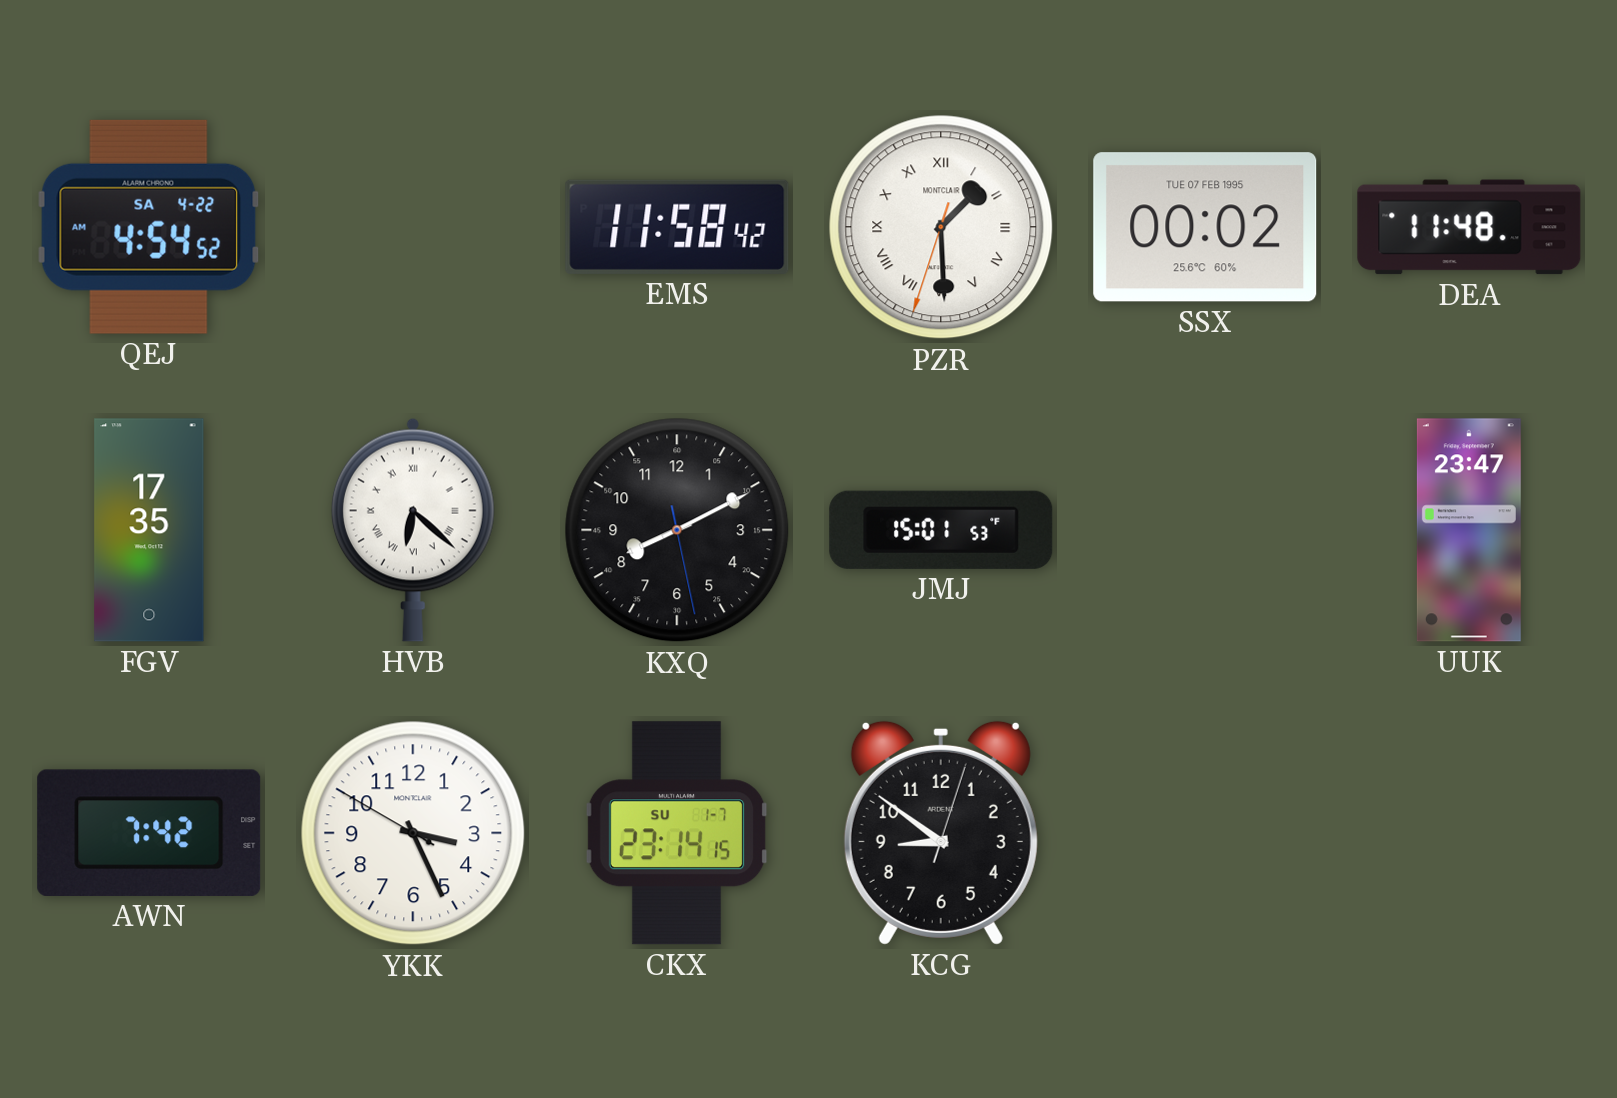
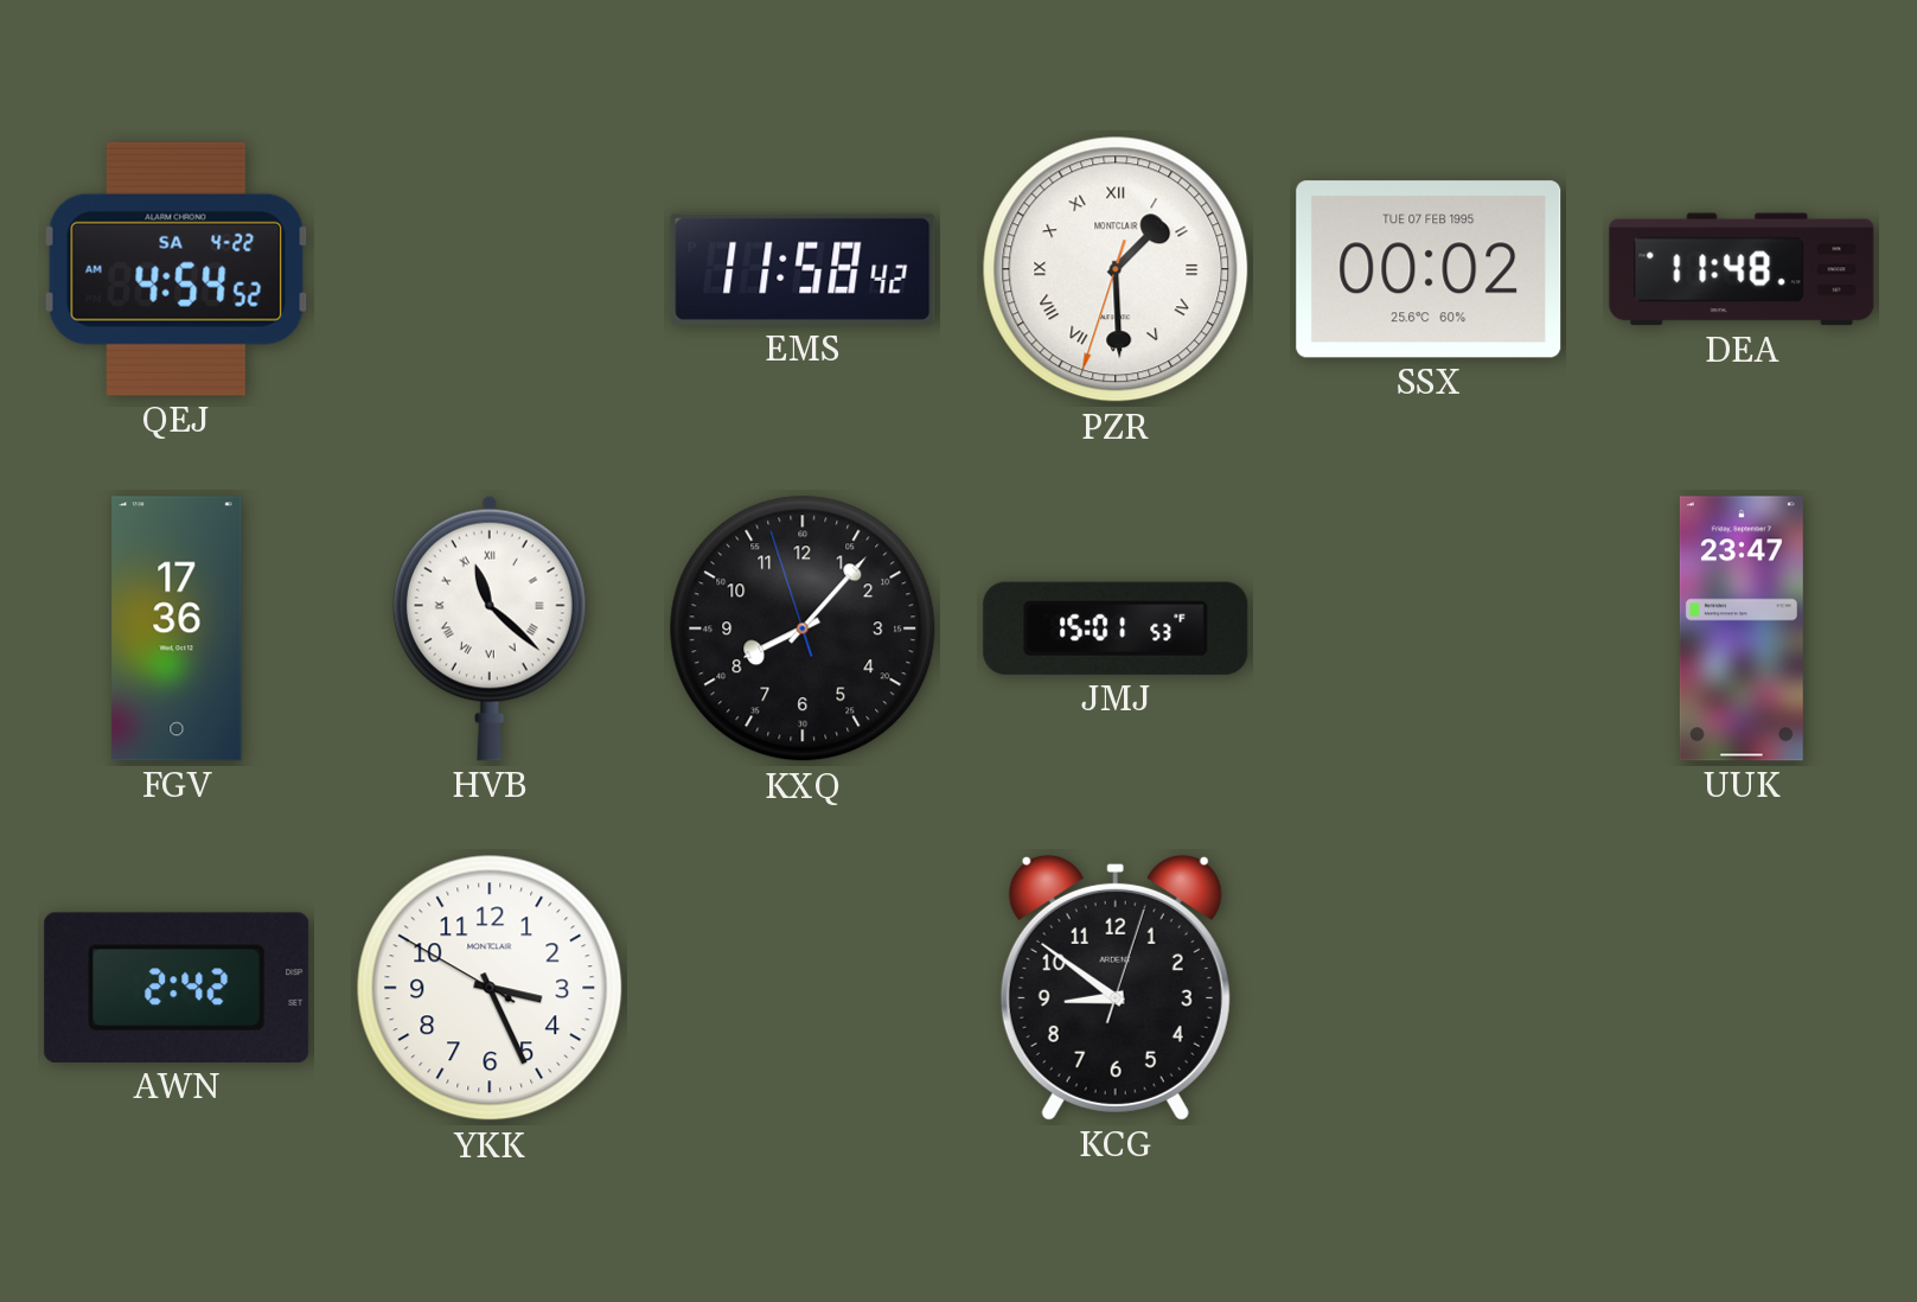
FGV: 17:35 -> 17:36 (177, 628)
HVB: 6:22 -> 11:22 (490, 628)
KXQ: 8:10 -> 8:06 (803, 628)
AWN: 7:42 -> 2:42 (177, 988)
CKX: 23:14 -> none (677, 833)
